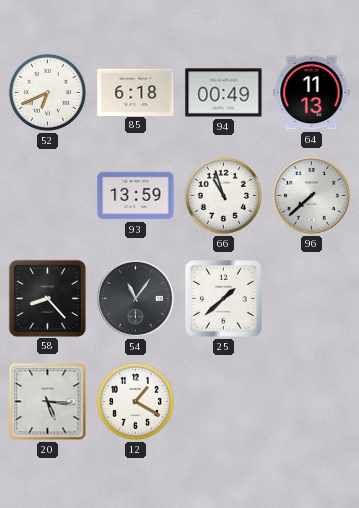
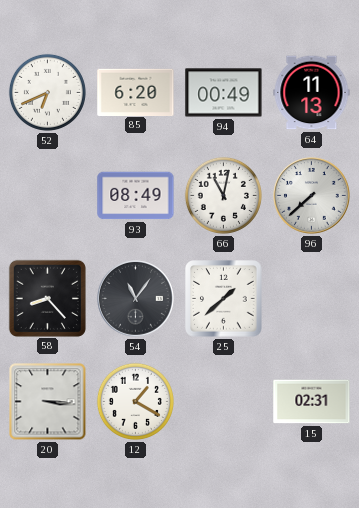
85: 6:18 -> 6:20 (136, 92)
93: 13:59 -> 08:49 (136, 196)
66: 10:57 -> 11:02 (223, 195)
20: 5:16 -> 3:16 (48, 402)
15: none -> 02:31 (312, 402)
